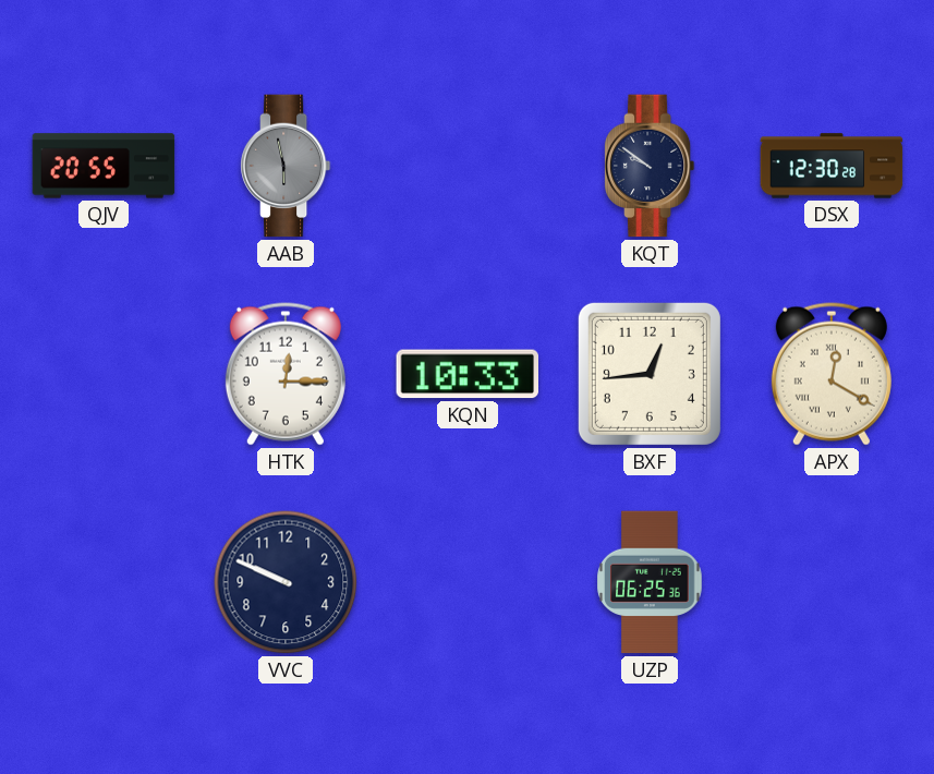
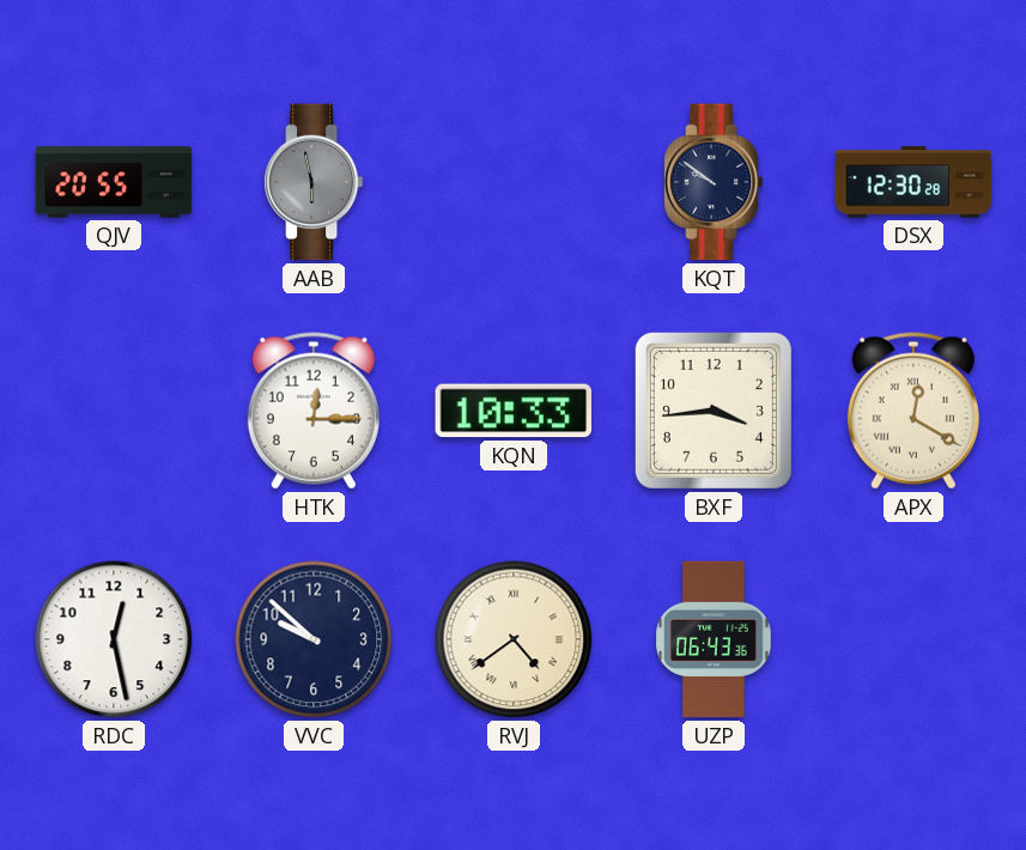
BXF: 12:44 -> 3:44 (714, 411)
RDC: none -> 12:28 (114, 639)
VVC: 9:49 -> 9:52 (314, 639)
RVJ: none -> 4:39 (514, 639)
UZP: 06:25 -> 06:43 (714, 639)
